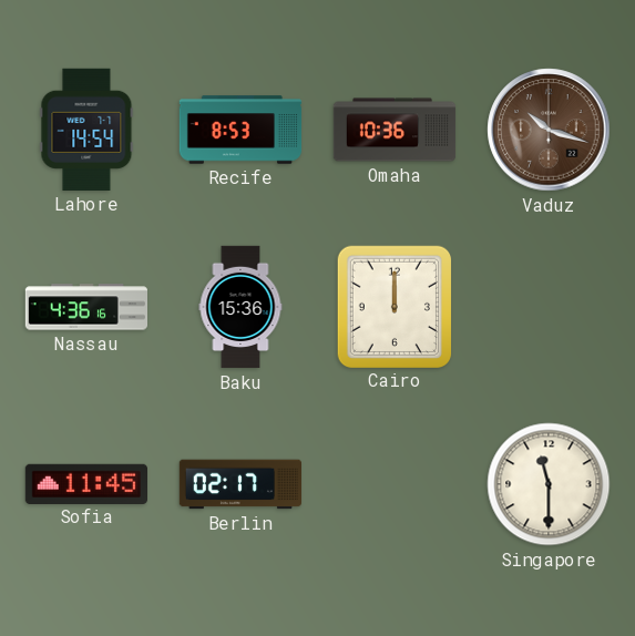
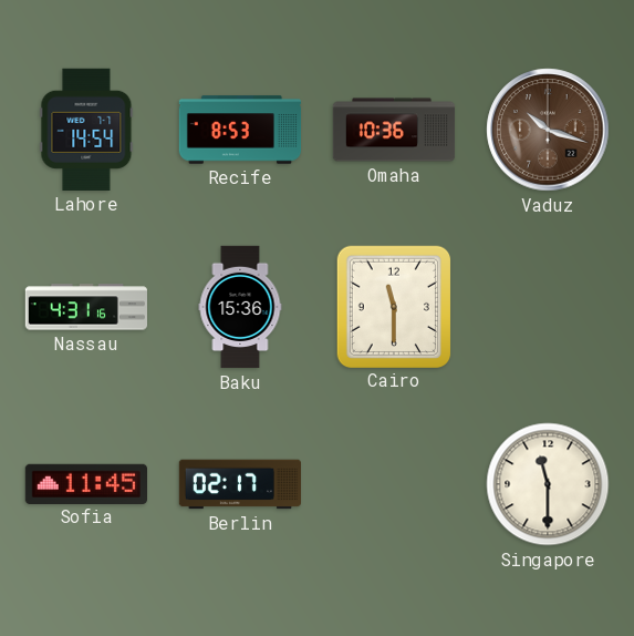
Nassau: 4:36 -> 4:31 (85, 307)
Cairo: 12:00 -> 11:30 (393, 306)
